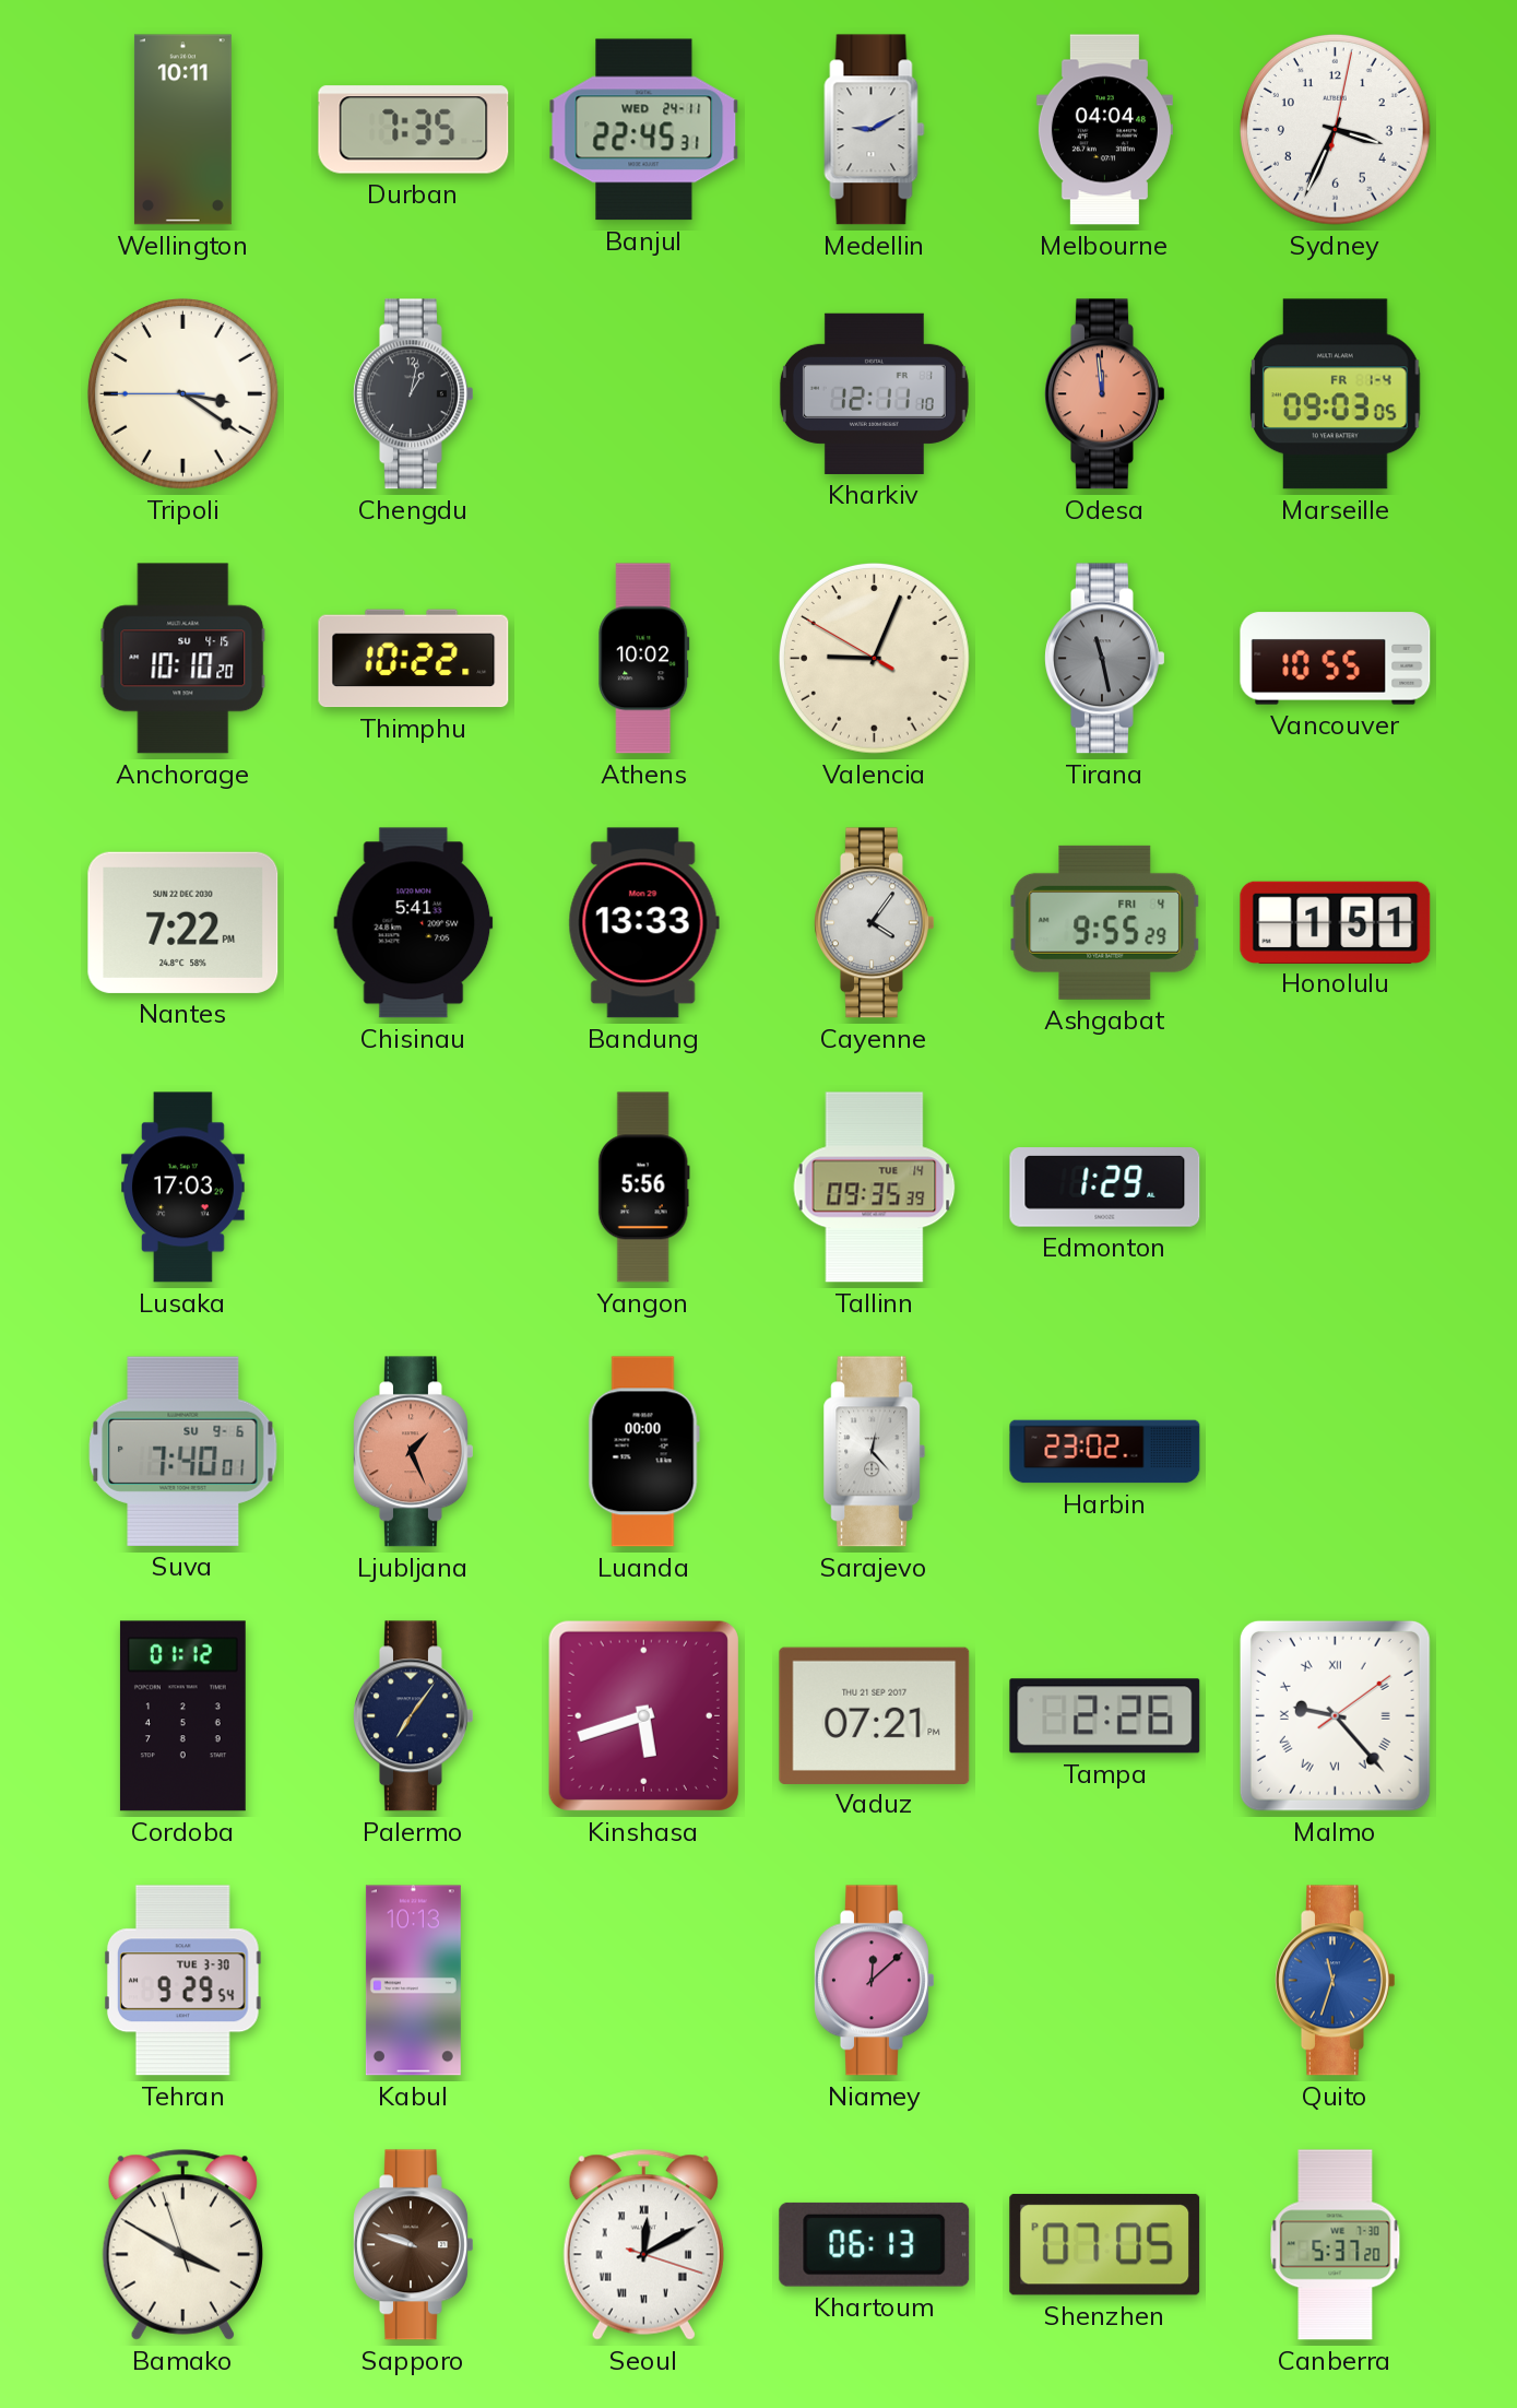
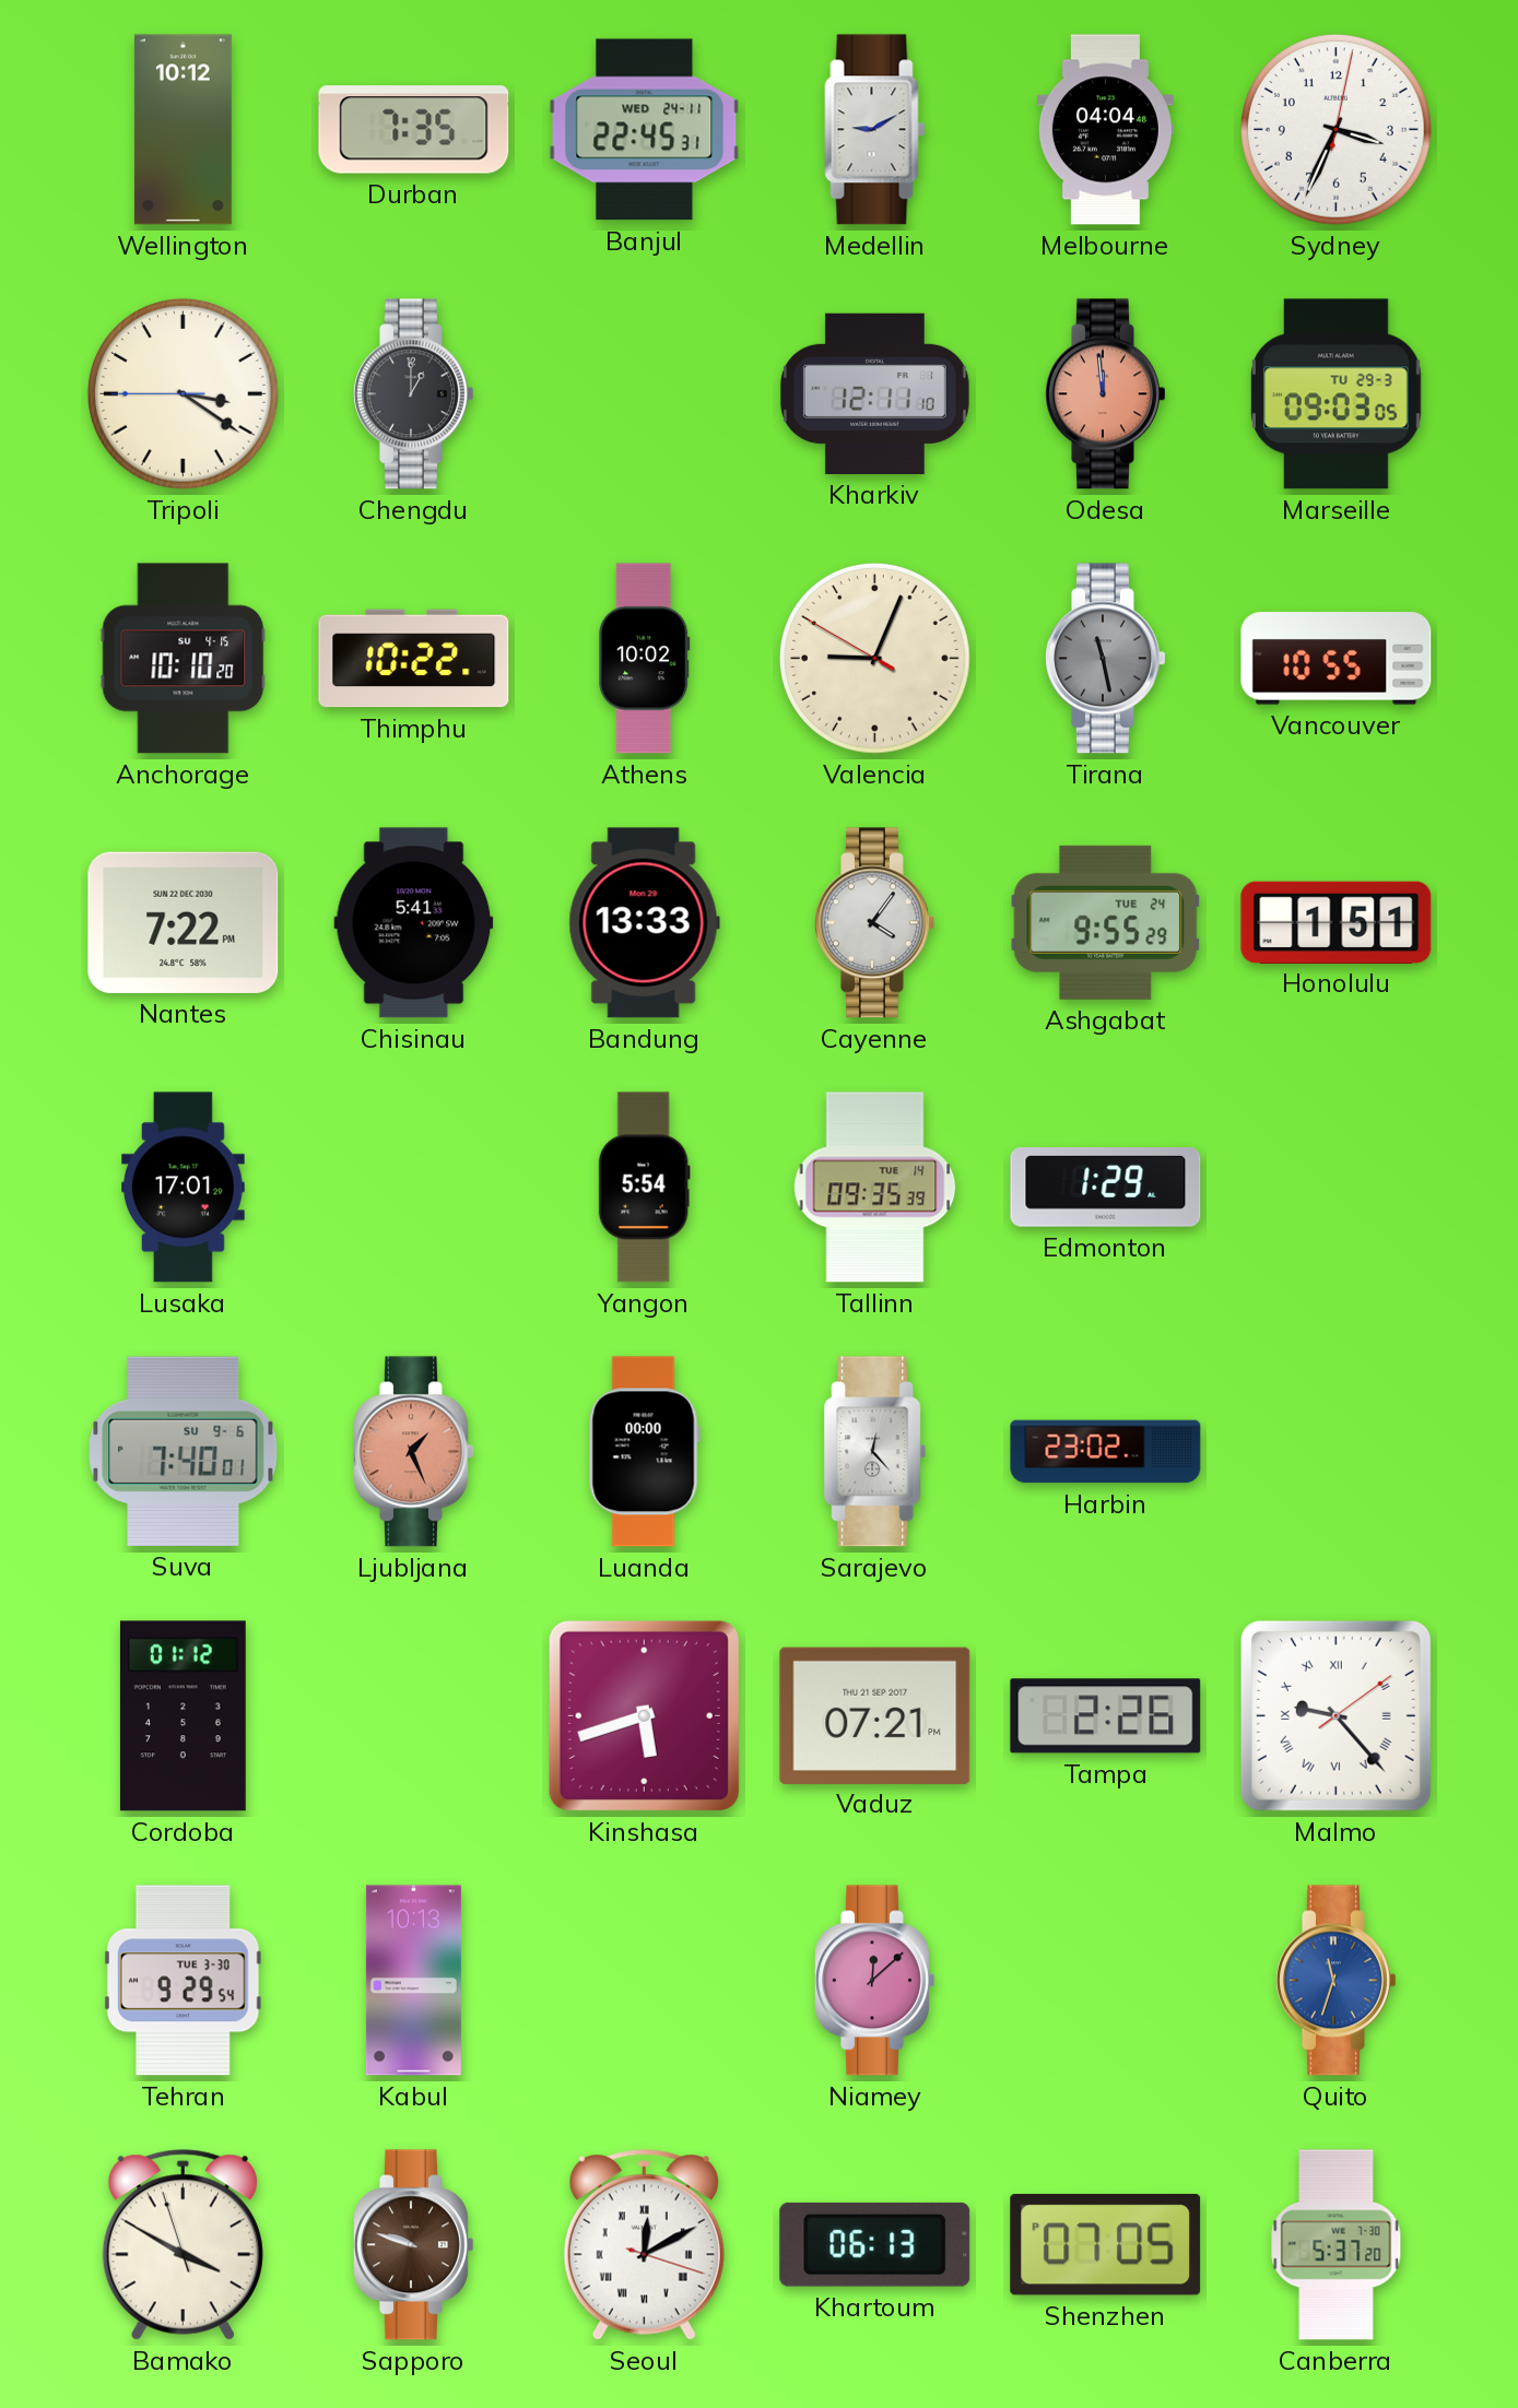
Wellington: 10:11 -> 10:12 (183, 130)
Chengdu: 1:02 -> 1:00 (414, 394)
Marseille date: FR 1-4 -> TU 29-3 (1337, 394)
Ashgabat date: FRI 4 -> TUE 24 (1106, 922)
Lusaka: 17:03 -> 17:01 (184, 1188)
Yangon: 5:56 -> 5:54 (644, 1188)
Palermo: 7:06 -> none (414, 1716)
